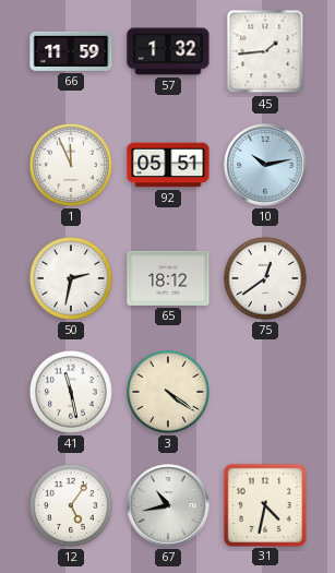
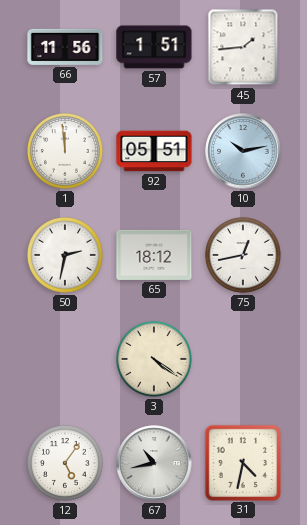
66: 11:59 -> 11:56 (65, 47)
57: 1:32 -> 1:51 (154, 47)
1: 11:56 -> 11:59 (66, 152)
75: 12:39 -> 12:43 (244, 256)
41: 11:28 -> none (72, 393)
